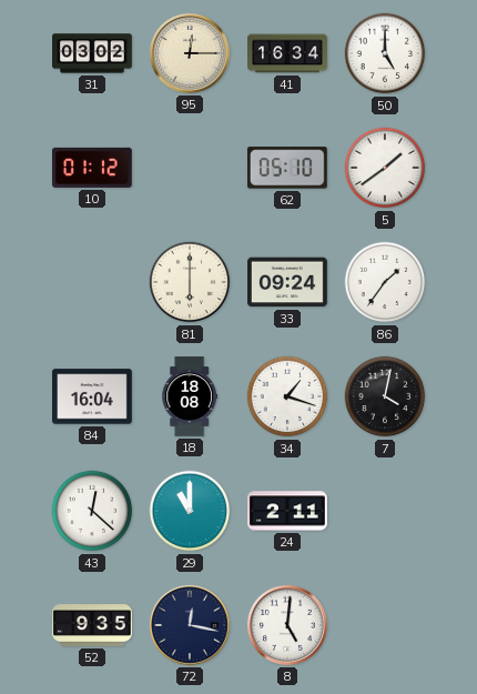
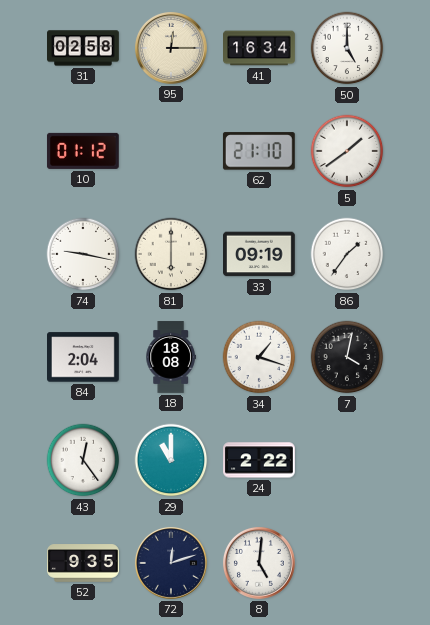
31: 03:02 -> 02:58 (84, 48)
62: 05:10 -> 21:10 (259, 151)
74: none -> 9:17 (83, 254)
33: 09:24 -> 09:19 (260, 254)
84: 16:04 -> 2:04 (84, 357)
43: 12:22 -> 12:24 (83, 460)
24: 2:11 -> 2:22 (260, 460)
72: 12:17 -> 12:12 (171, 563)
